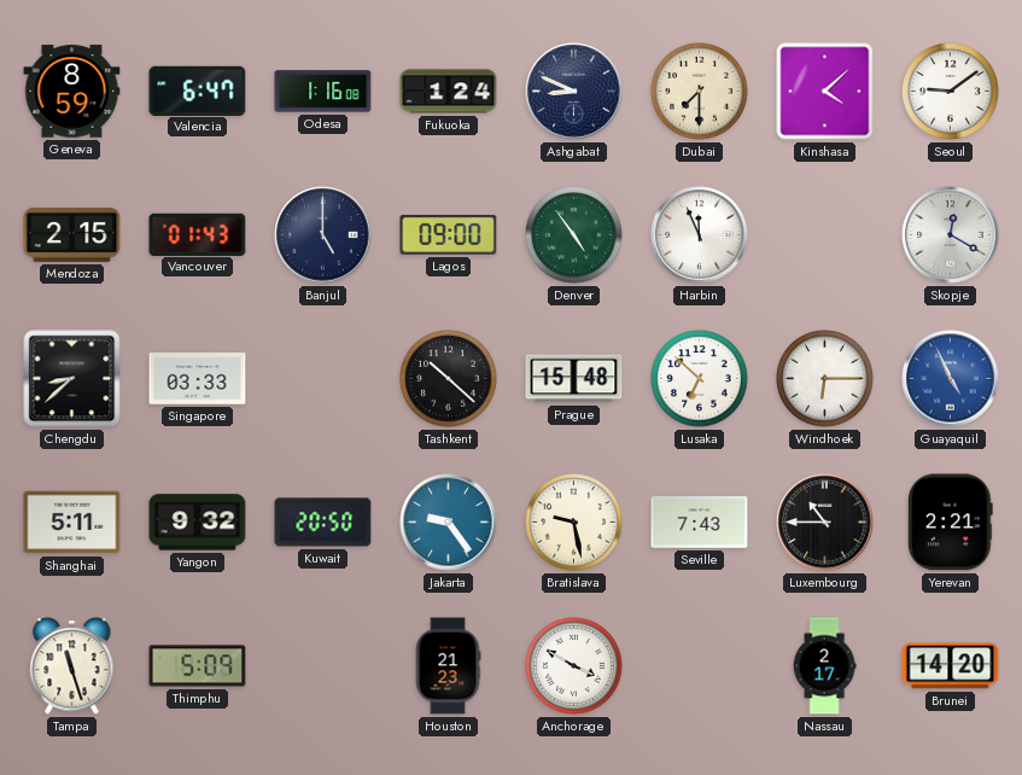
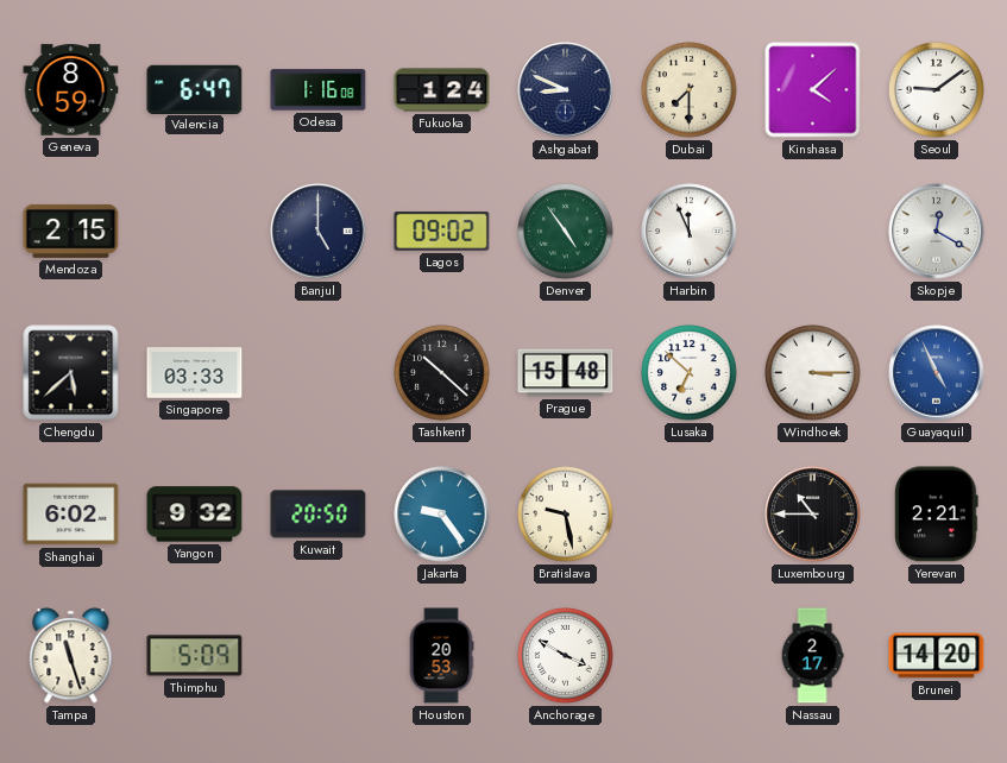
Vancouver: 01:43 -> none (198, 234)
Lagos: 09:00 -> 09:02 (442, 231)
Chengdu: 8:38 -> 5:38 (71, 373)
Windhoek: 6:15 -> 3:15 (813, 373)
Shanghai: 5:11 -> 6:02 (71, 515)
Seville: 7:43 -> none (700, 523)
Houston: 21:23 -> 20:53 (441, 656)
